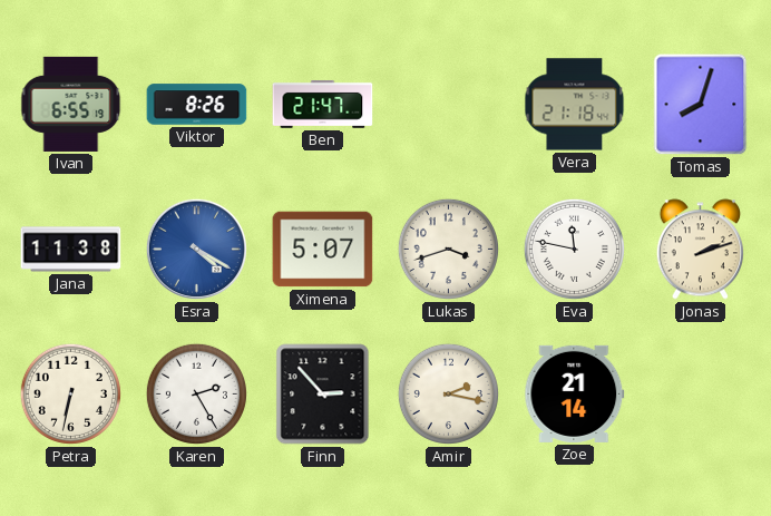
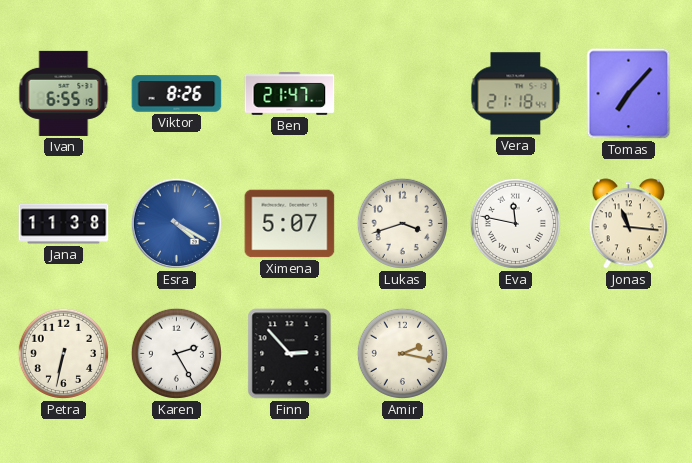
Tomas: 8:03 -> 7:07 (629, 94)
Jonas: 2:12 -> 11:16 (628, 224)
Zoe: 21:14 -> none (575, 393)
